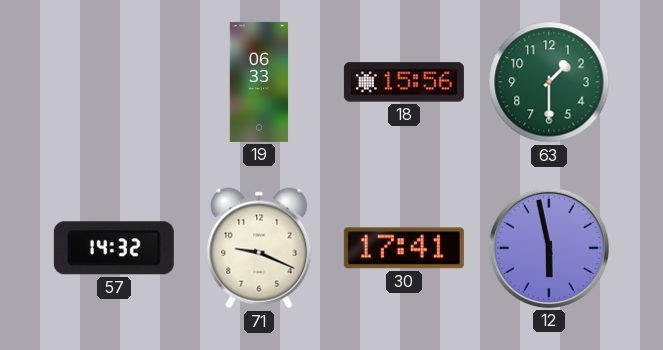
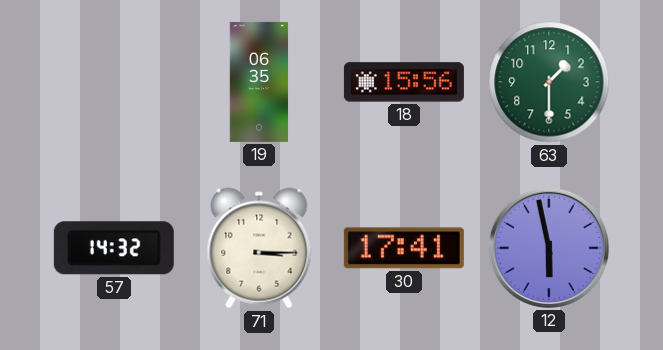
19: 06:33 -> 06:35 (259, 82)
71: 9:19 -> 3:15 (259, 248)
